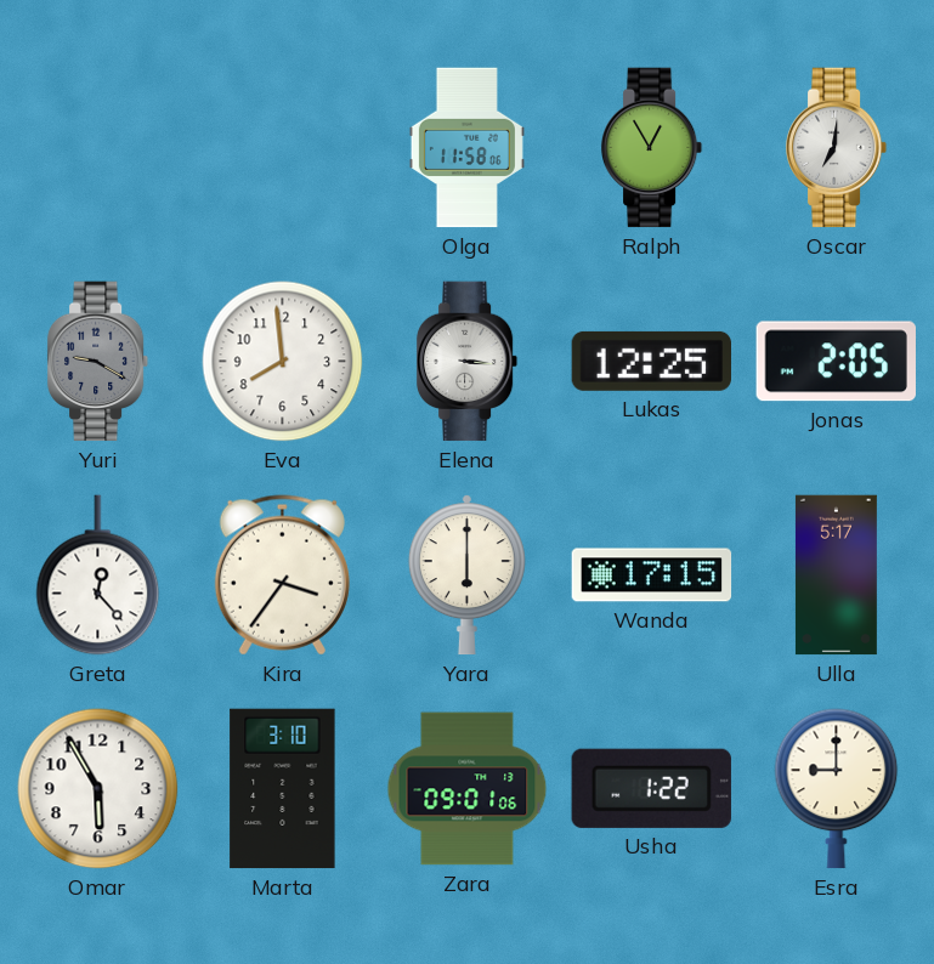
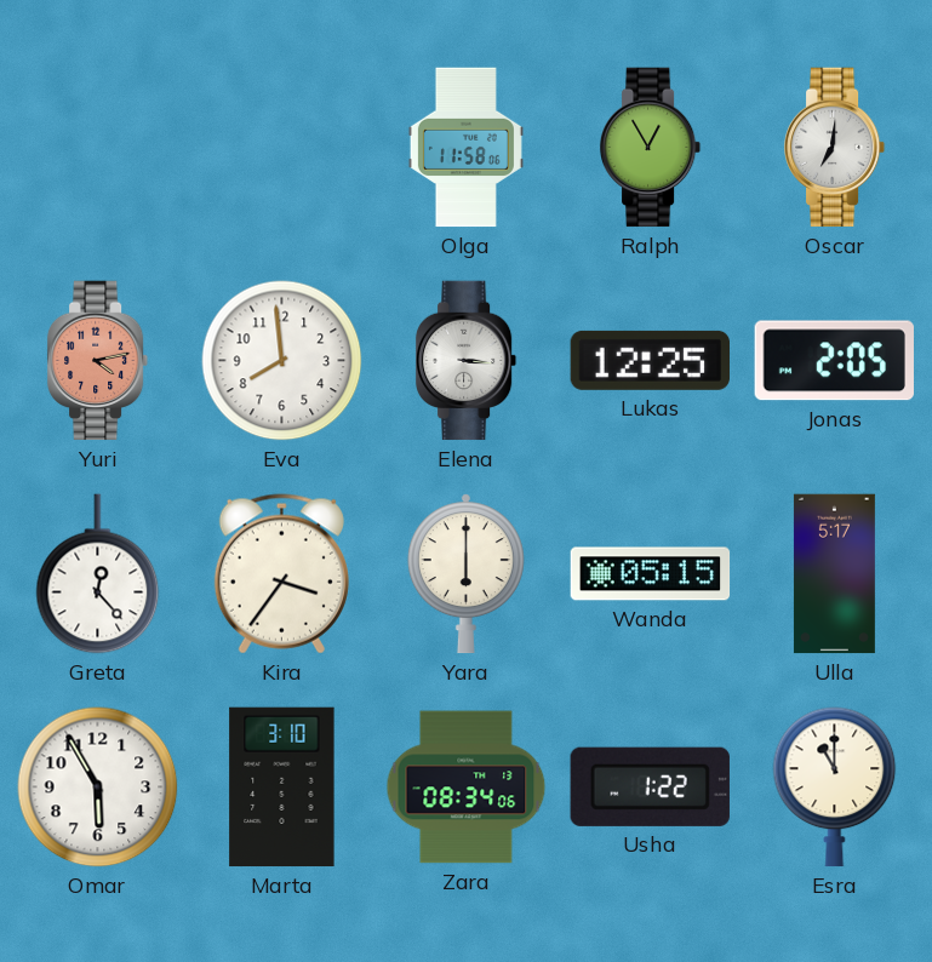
Yuri: 9:20 -> 4:13 (98, 361)
Yuri dial: grey -> salmon (98, 361)
Wanda: 17:15 -> 05:15 (651, 574)
Zara: 09:01 -> 08:34 (467, 788)
Esra: 9:00 -> 11:00 (835, 788)
